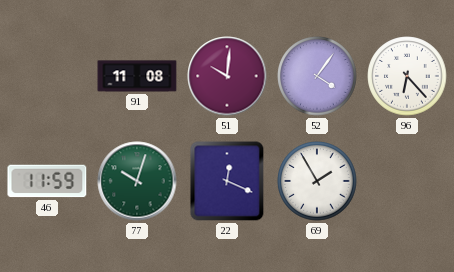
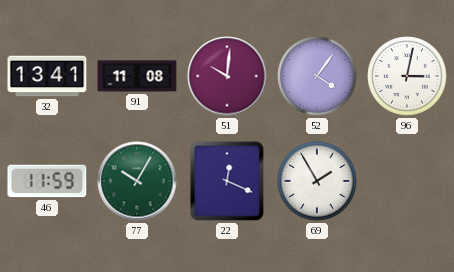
32: none -> 13:41 (47, 76)
96: 6:23 -> 3:02 (407, 76)
77: 10:03 -> 10:05 (137, 181)
